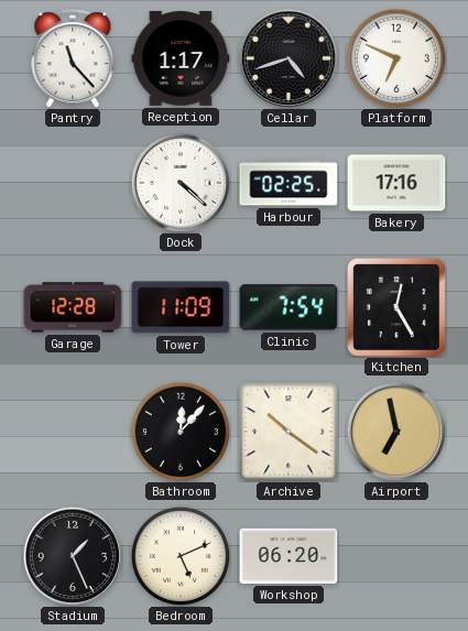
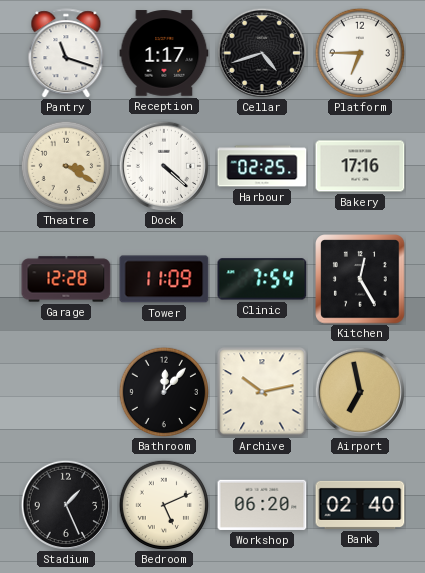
Pantry: 11:23 -> 11:18 (66, 53)
Platform: 6:49 -> 6:45 (359, 52)
Theatre: none -> 3:20 (65, 165)
Archive: 10:21 -> 10:13 (262, 392)
Bank: none -> 02:40 (360, 505)
